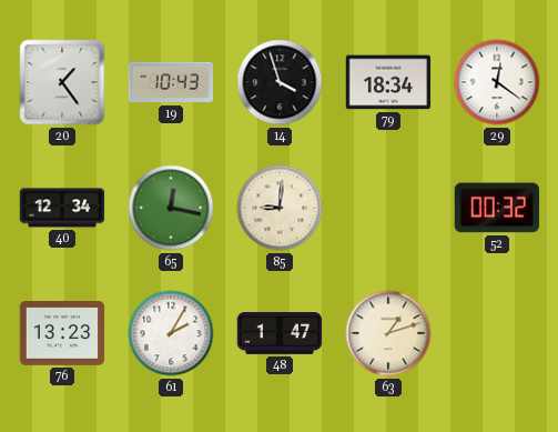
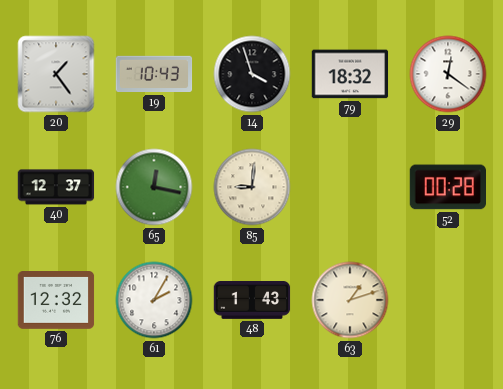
79: 18:34 -> 18:32 (350, 74)
40: 12:34 -> 12:37 (56, 187)
52: 00:32 -> 00:28 (447, 187)
76: 13:23 -> 12:32 (56, 301)
48: 1:47 -> 1:43 (252, 300)
